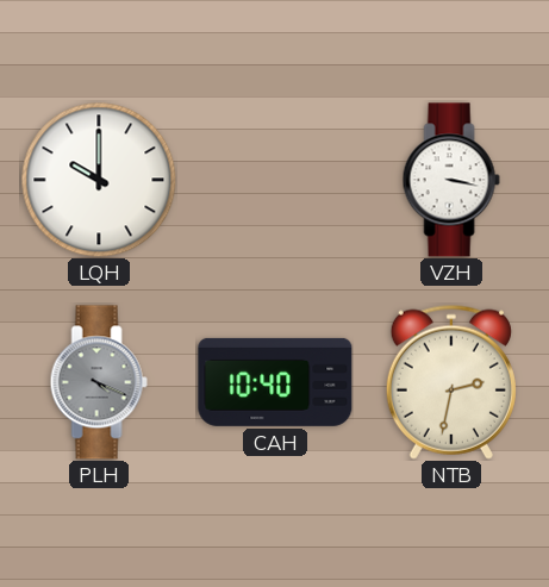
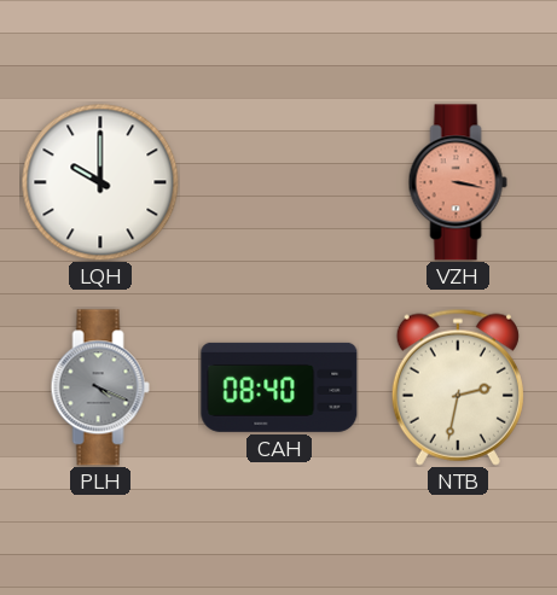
VZH dial: white -> salmon (458, 182)
CAH: 10:40 -> 08:40 (279, 387)
